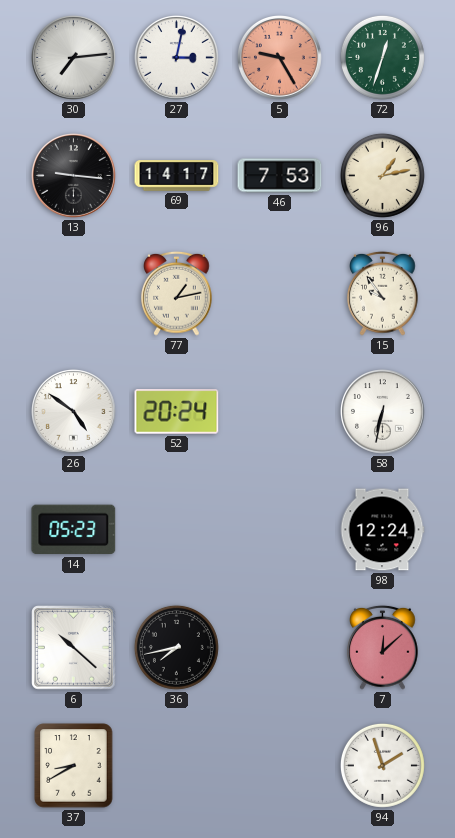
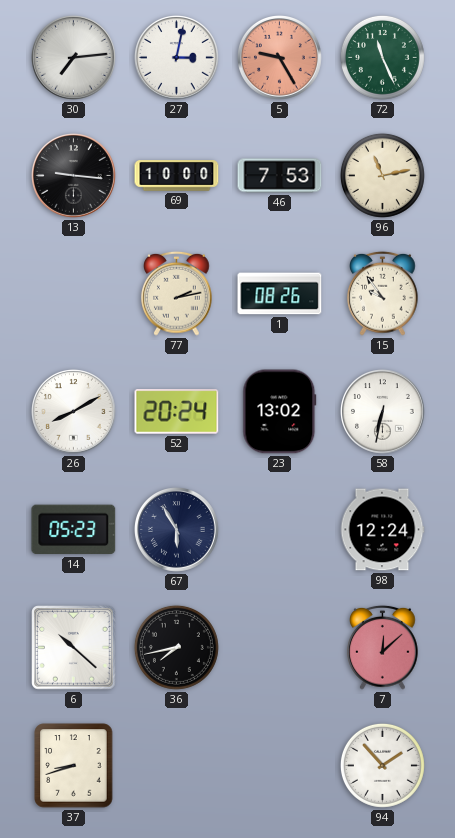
72: 12:33 -> 11:26 (382, 57)
69: 14:17 -> 10:00 (177, 176)
96: 1:13 -> 11:13 (382, 175)
77: 1:13 -> 2:13 (177, 293)
1: none -> 08:26 (280, 294)
26: 4:51 -> 8:10 (74, 412)
23: none -> 13:02 (280, 412)
67: none -> 5:55 (177, 530)
37: 8:40 -> 8:42 (74, 766)
94: 1:57 -> 1:53 (382, 765)
